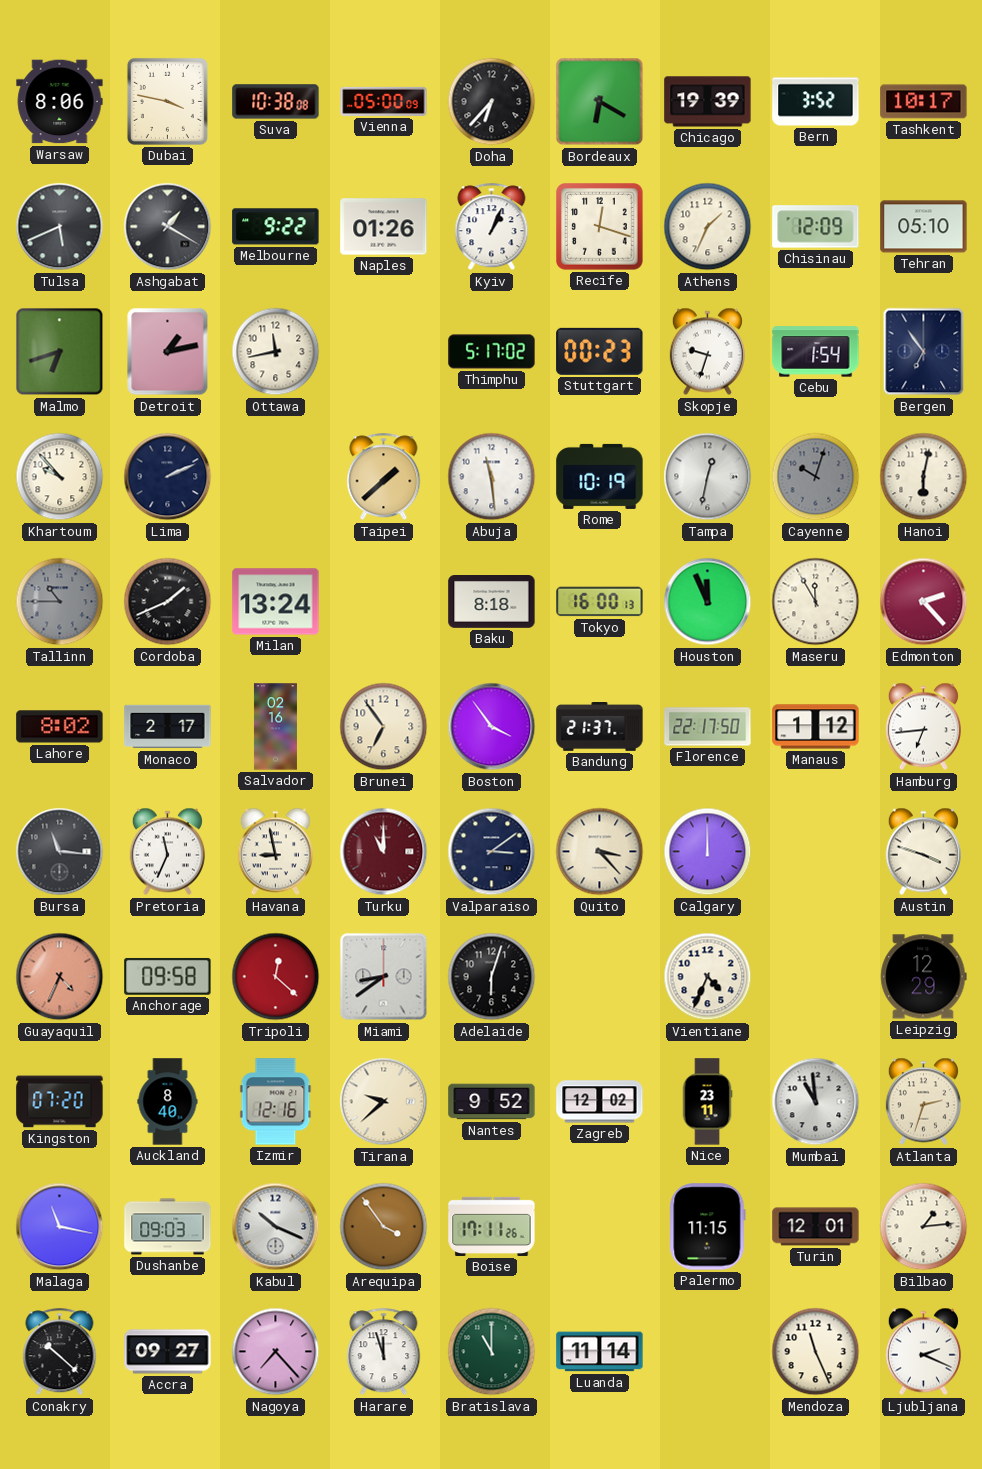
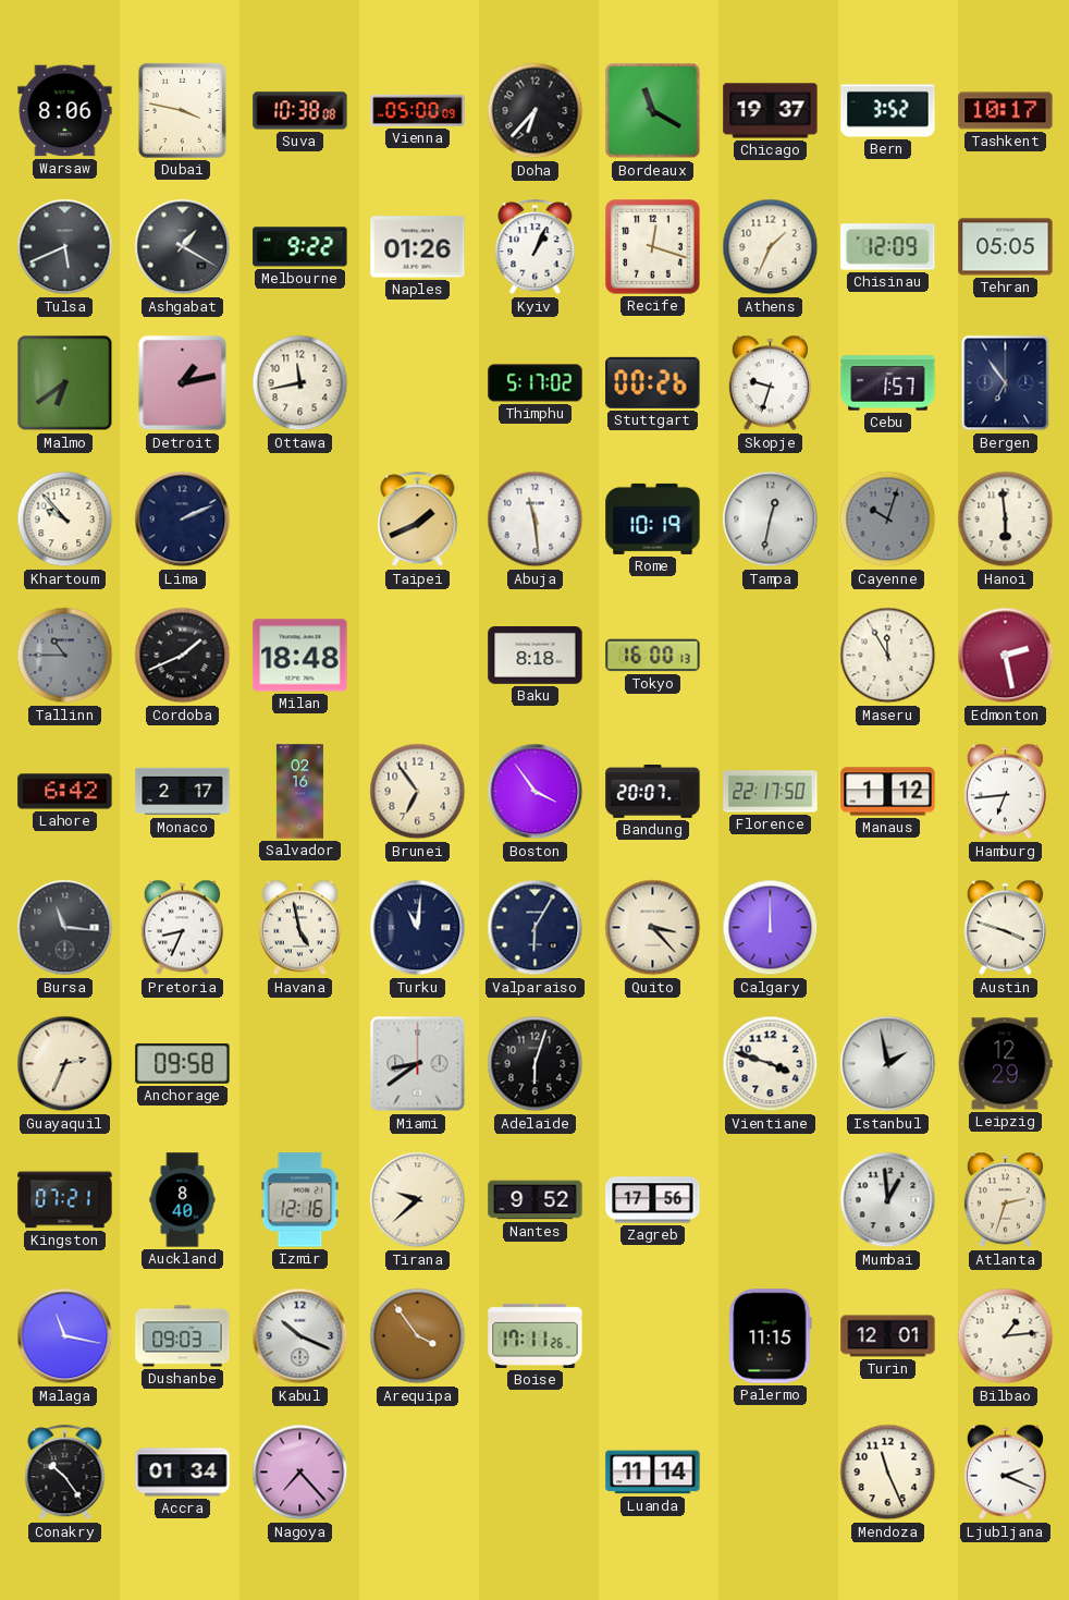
Bordeaux: 6:20 -> 11:20 (653, 111)
Chicago: 19:39 -> 19:37 (771, 111)
Tehran: 05:10 -> 05:05 (1006, 247)
Malmo: 6:42 -> 6:39 (65, 383)
Stuttgart: 00:23 -> 00:26 (653, 382)
Cebu: 1:54 -> 1:57 (888, 383)
Taipei: 1:38 -> 1:41 (418, 520)
Hanoi: 6:02 -> 5:59 (1006, 520)
Milan: 13:24 -> 18:48 (300, 656)
Houston: 11:56 -> none (708, 602)
Edmonton: 2:23 -> 2:28 (1006, 656)
Lahore: 8:02 -> 6:42 (65, 792)
Bandung: 21:37 -> 20:07 (653, 792)
Pretoria: 11:34 -> 8:34 (182, 928)
Havana: 8:58 -> 4:58 (299, 928)
Turku: 11:00 -> 11:01 (418, 928)
Turku dial: burgundy -> navy (418, 928)
Valparaiso: 3:09 -> 6:05 (536, 928)
Guayaquil: 4:34 -> 2:34 (65, 1064)
Guayaquil dial: salmon -> cream (65, 1064)
Tripoli: 12:22 -> none (276, 977)
Vientiane: 4:34 -> 3:48 (771, 1064)
Istanbul: none -> 1:58 (888, 1064)
Kingston: 07:20 -> 07:21 (65, 1200)
Zagreb: 12:02 -> 17:56 (653, 1200)
Nice: 23:11 -> none (707, 1102)
Mumbai: 10:59 -> 12:59 (888, 1200)
Conakry: 10:22 -> 10:24 (65, 1473)
Accra: 09:27 -> 01:34 (183, 1473)
Harare: 11:57 -> none (384, 1352)
Bratislava: 11:00 -> none (492, 1352)
